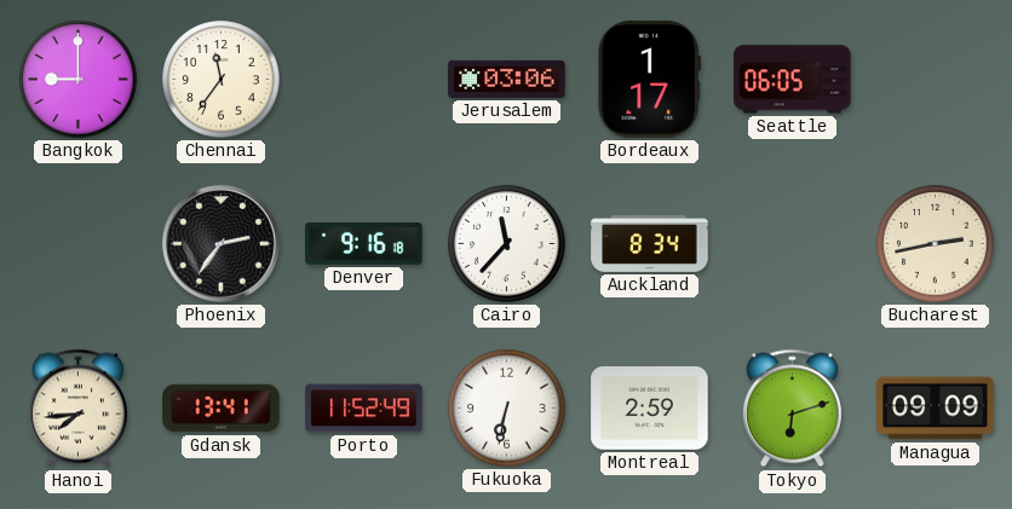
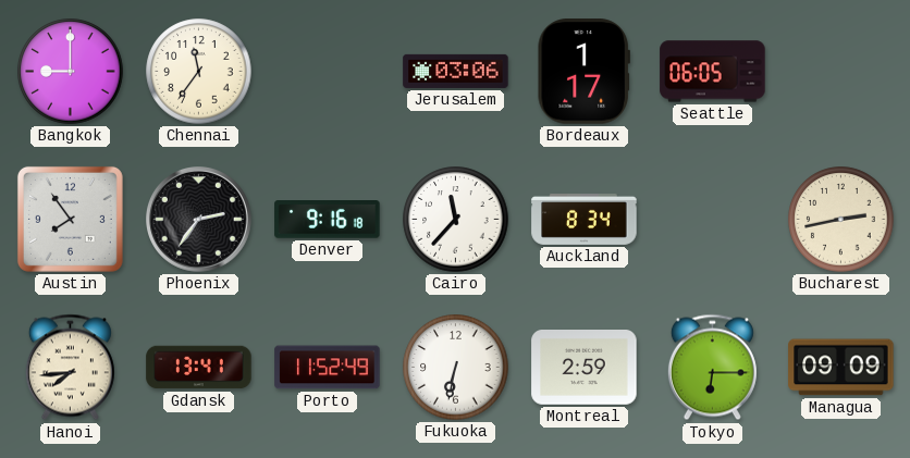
Austin: none -> 7:54 (70, 219)
Tokyo: 6:12 -> 6:15 (712, 368)
